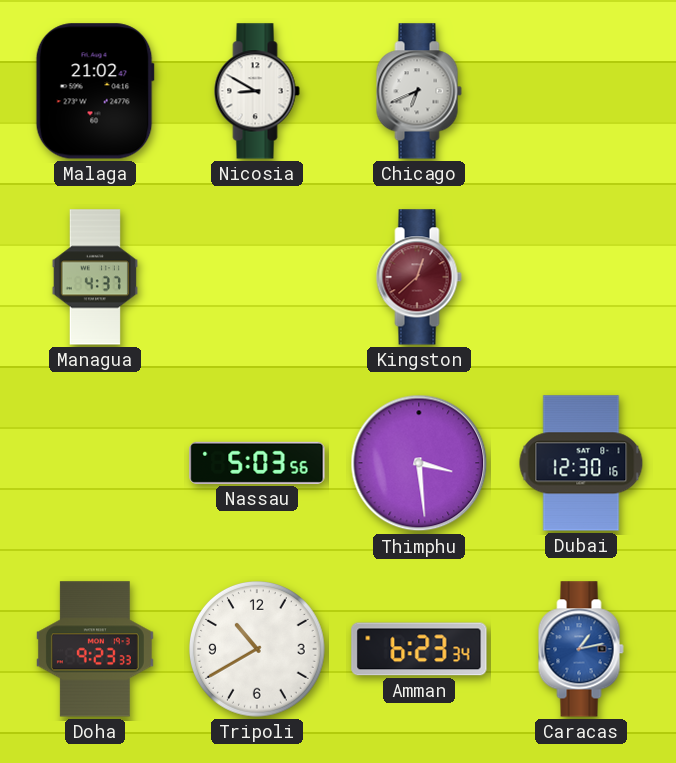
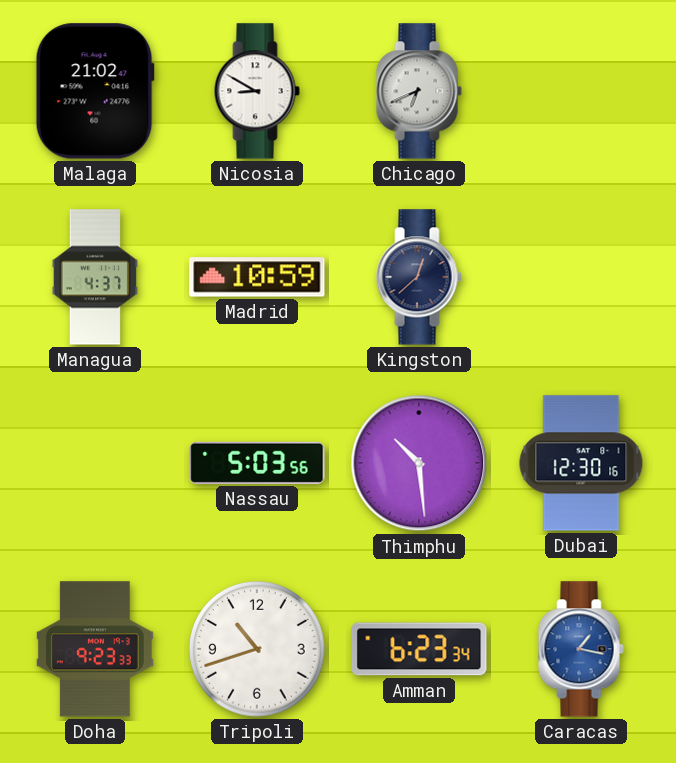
Madrid: none -> 10:59 (257, 277)
Kingston dial: burgundy -> navy (419, 277)
Thimphu: 3:29 -> 10:29 (419, 463)
Tripoli: 10:40 -> 10:42 (258, 650)
Caracas: 1:13 -> 1:17 (581, 649)
